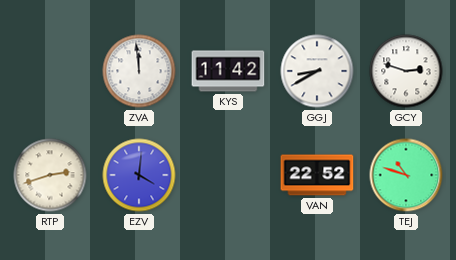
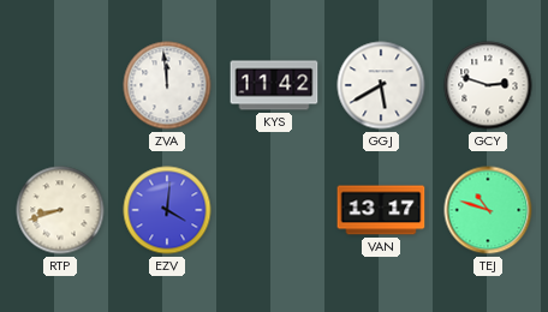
GGJ: 8:40 -> 5:40 (381, 85)
RTP: 2:42 -> 8:42 (60, 210)
VAN: 22:52 -> 13:17 (381, 210)
